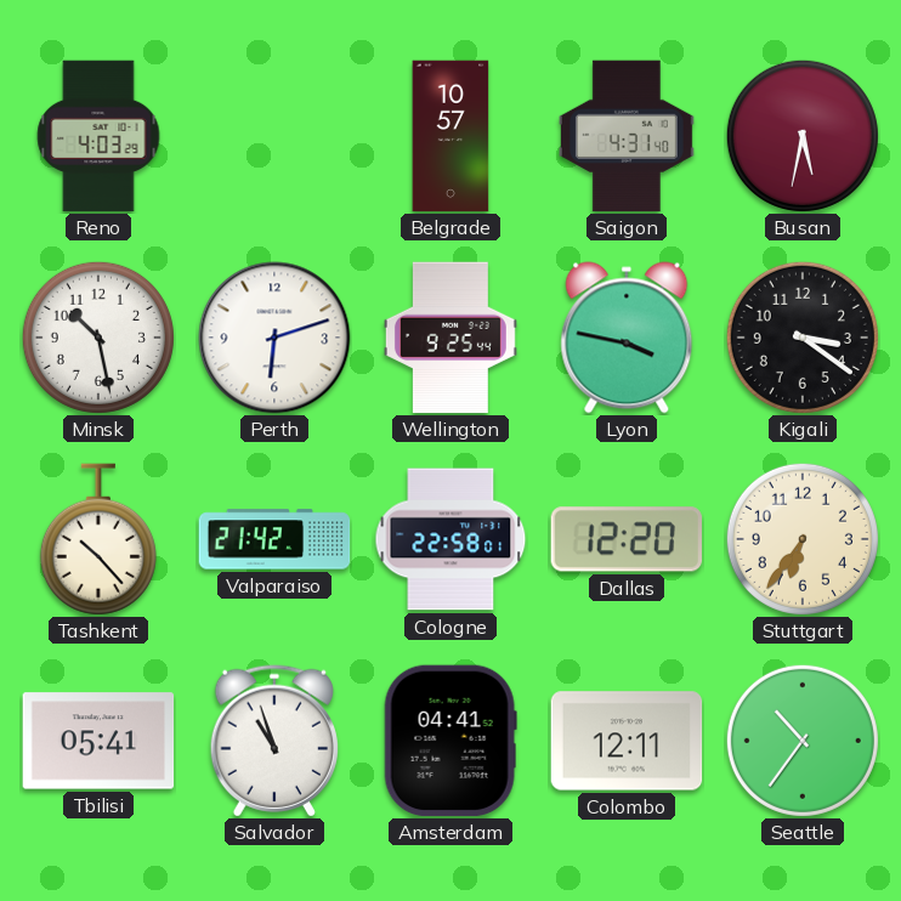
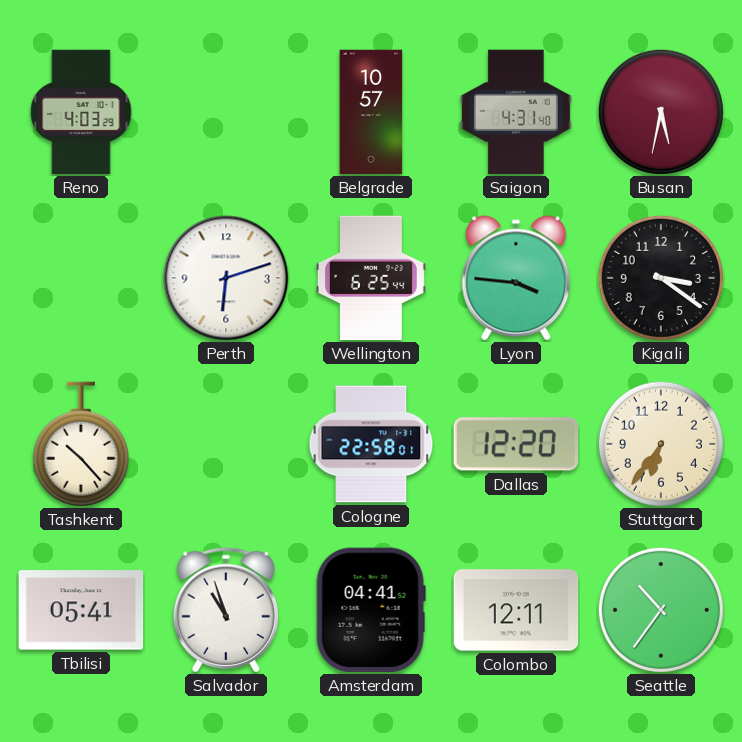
Minsk: 10:28 -> none (98, 338)
Wellington: 9:25 -> 6:25 (371, 278)
Lyon: 3:47 -> 3:46 (516, 278)
Valparaiso: 21:42 -> none (274, 539)
